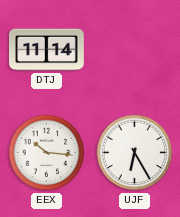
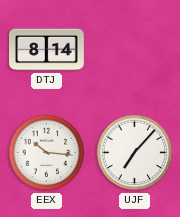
DTJ: 11:14 -> 8:14 (47, 50)
UJF: 6:25 -> 7:07 (135, 153)
